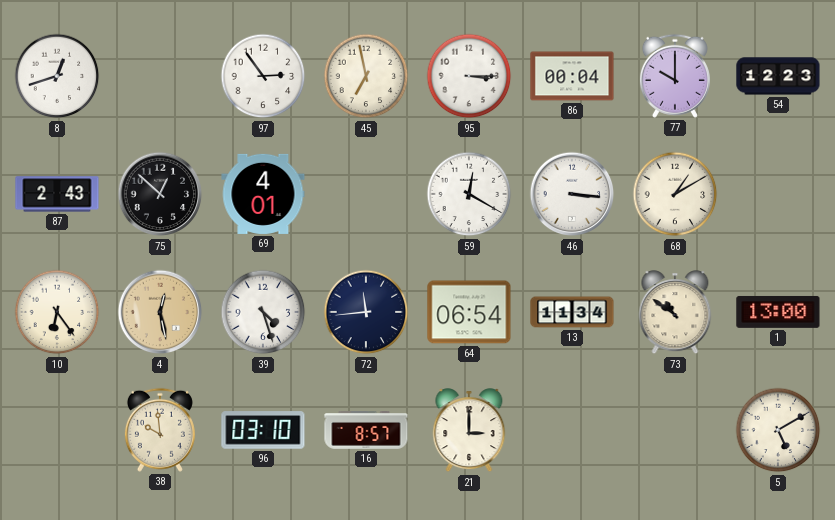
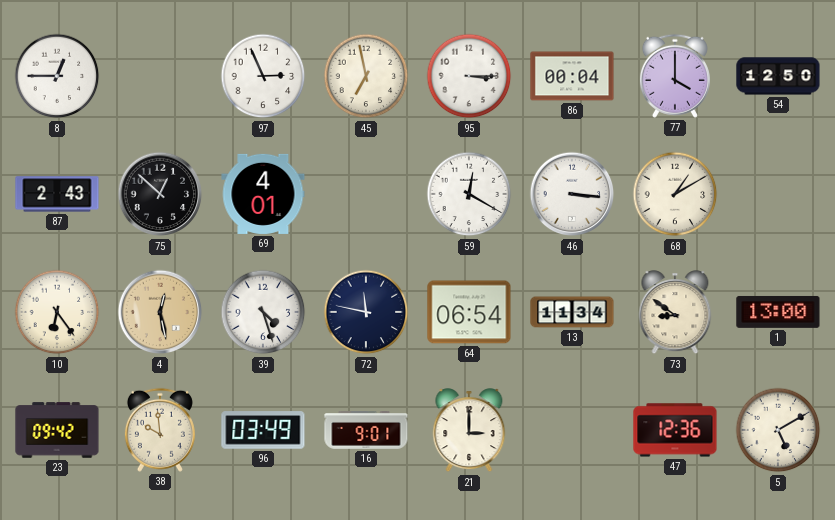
8: 12:42 -> 12:45 (57, 76)
97: 2:54 -> 2:56 (263, 76)
77: 10:00 -> 4:00 (675, 76)
54: 12:23 -> 12:50 (778, 76)
72: 11:44 -> 11:47 (366, 312)
73: 10:51 -> 8:51 (675, 313)
23: none -> 09:42 (57, 430)
96: 03:10 -> 03:49 (263, 430)
16: 8:57 -> 9:01 (366, 430)
47: none -> 12:36 (675, 430)
